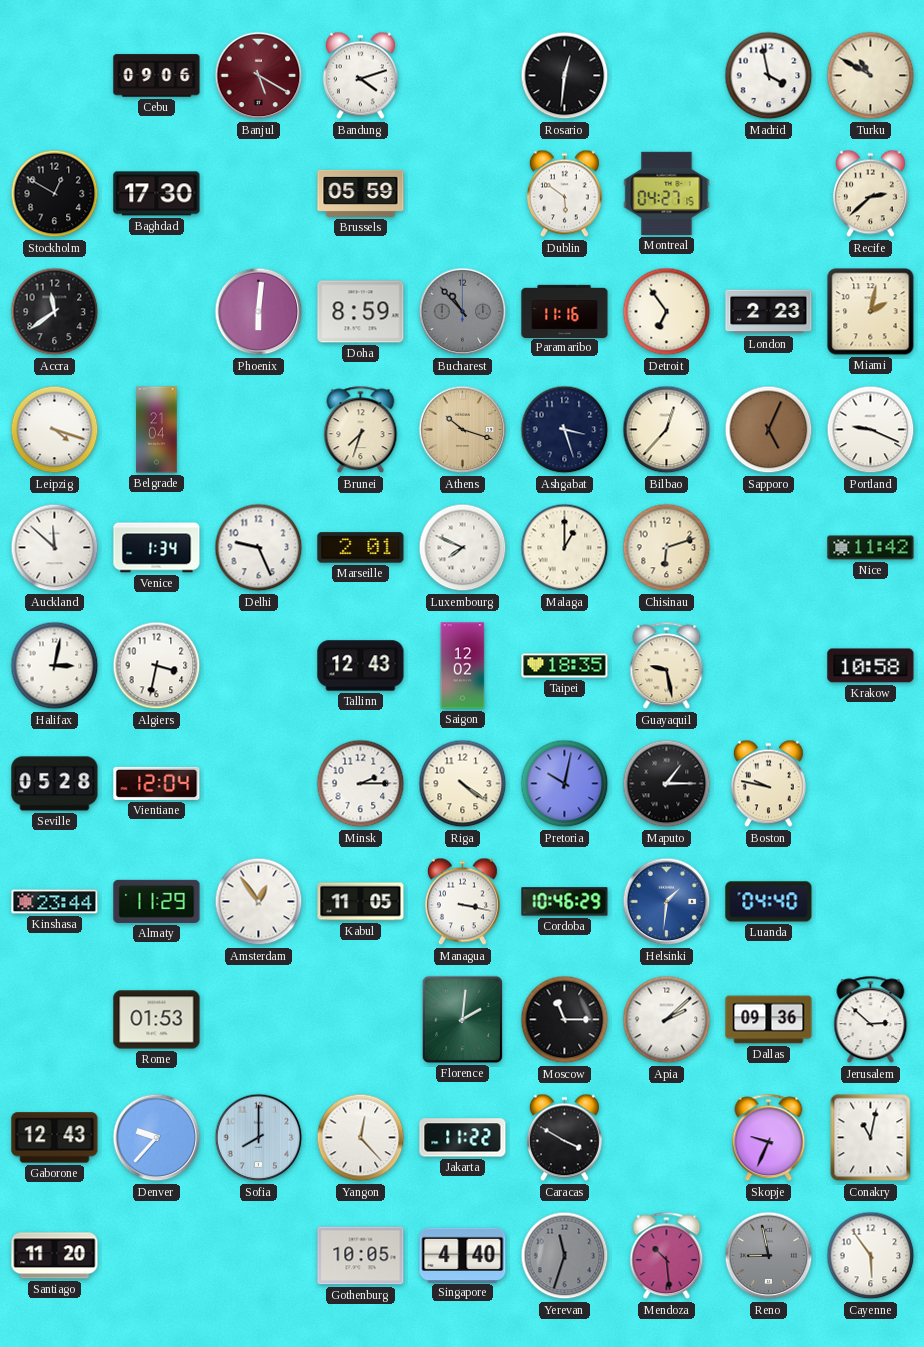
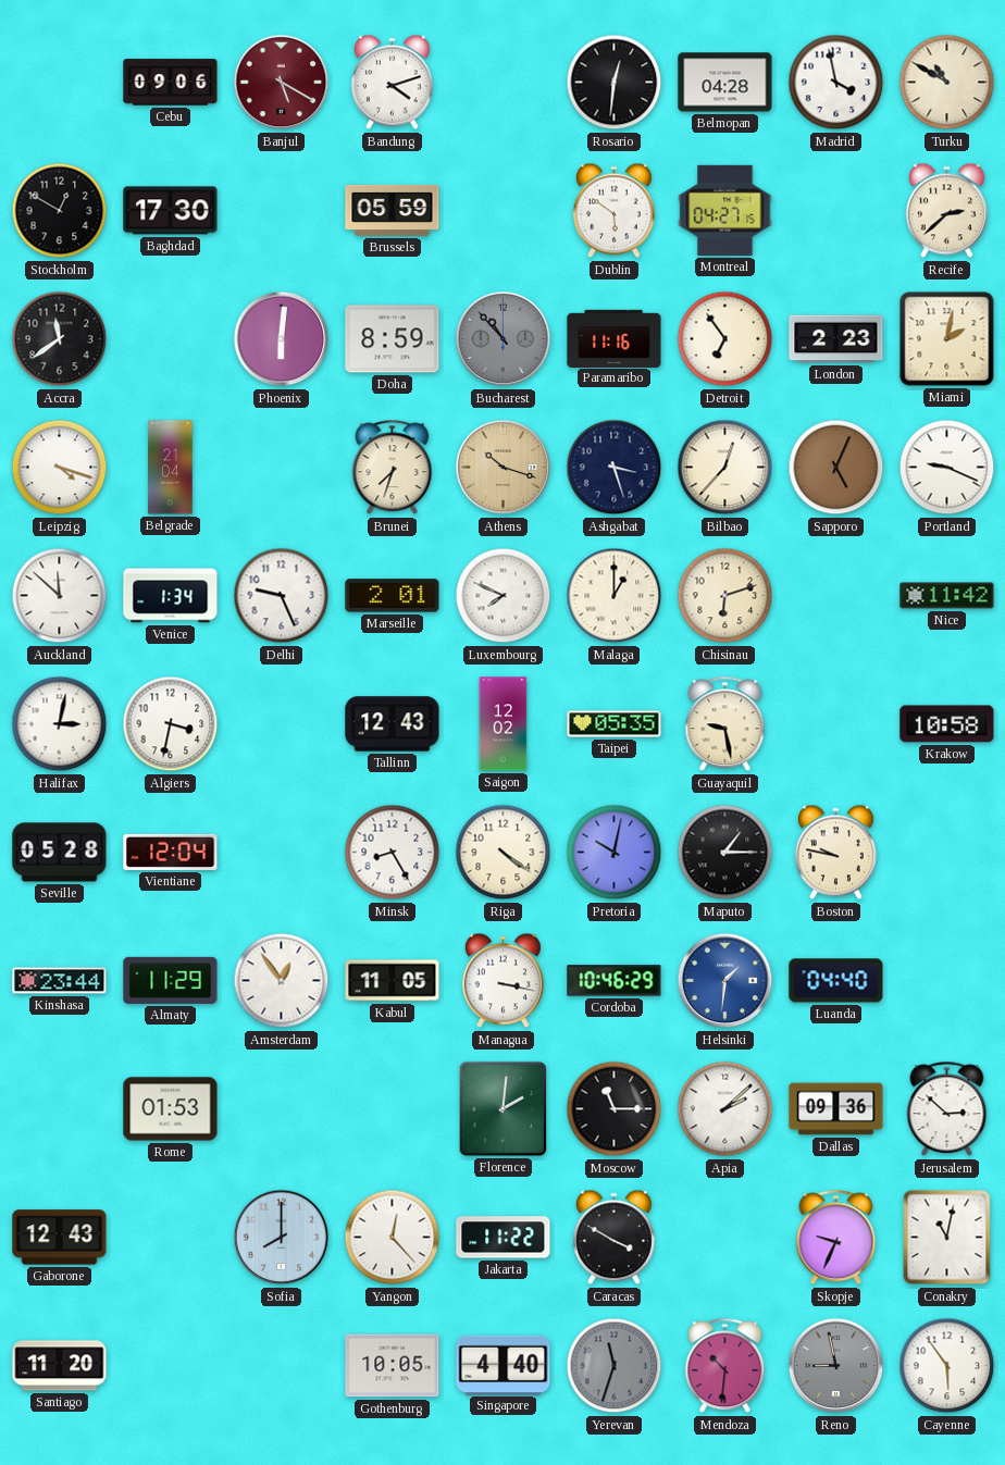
Belmopan: none -> 04:28 (725, 83)
Taipei: 18:35 -> 05:35 (615, 724)
Minsk: 2:15 -> 8:25 (393, 853)
Denver: 9:37 -> none (157, 1138)
Mendoza: 10:29 -> 10:31 (725, 1366)
